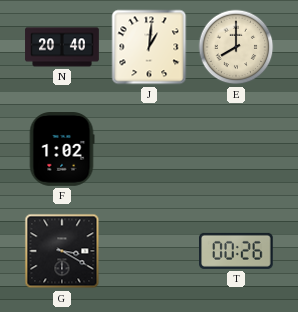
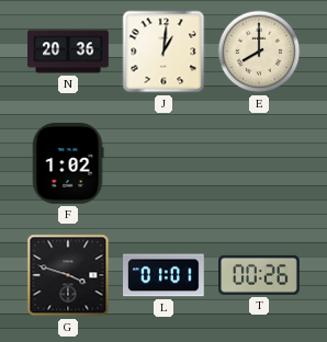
N: 20:40 -> 20:36 (68, 52)
G: 3:20 -> 3:48 (68, 275)
L: none -> 01:01 (165, 275)
